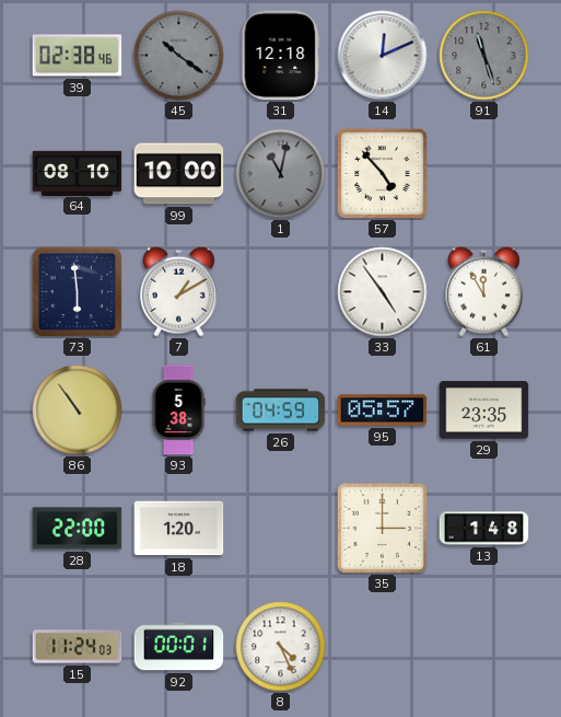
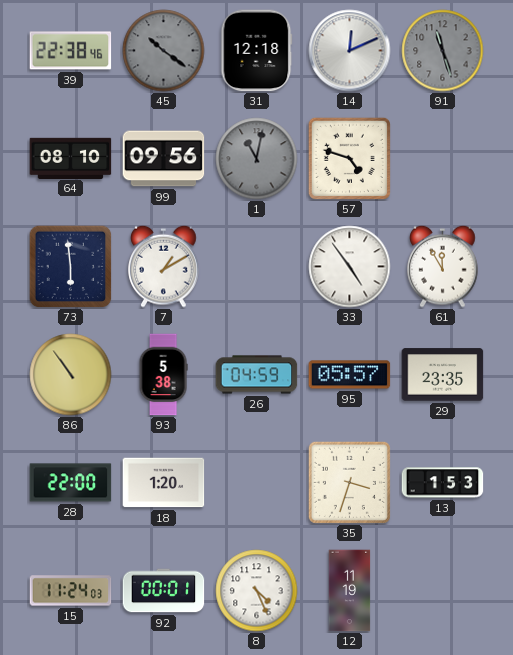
39: 02:38 -> 22:38 (71, 51)
99: 10:00 -> 09:56 (164, 159)
57: 4:53 -> 4:48 (349, 158)
35: 3:00 -> 3:33 (349, 482)
13: 1:48 -> 1:53 (443, 483)
12: none -> 11:19 (350, 591)
